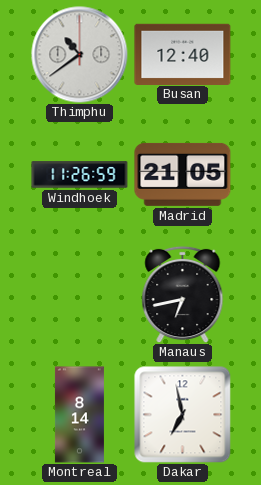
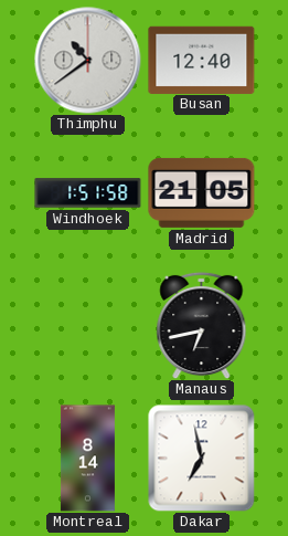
Windhoek: 11:26 -> 1:51 (88, 193)
